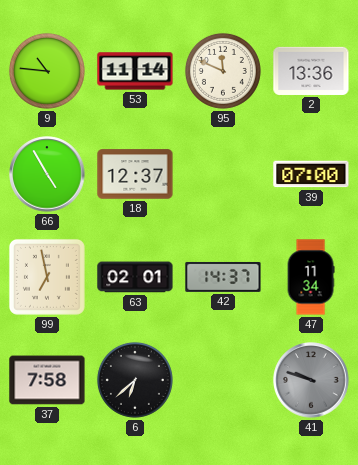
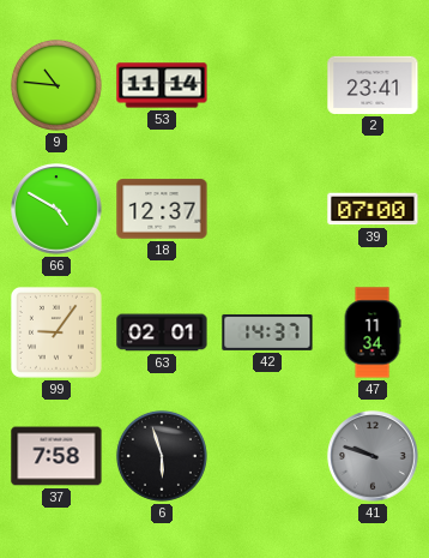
95: 11:49 -> none (223, 71)
2: 13:36 -> 23:41 (373, 85)
66: 4:55 -> 4:50 (56, 209)
99: 6:58 -> 9:06 (56, 332)
6: 6:38 -> 5:57 (162, 456)
